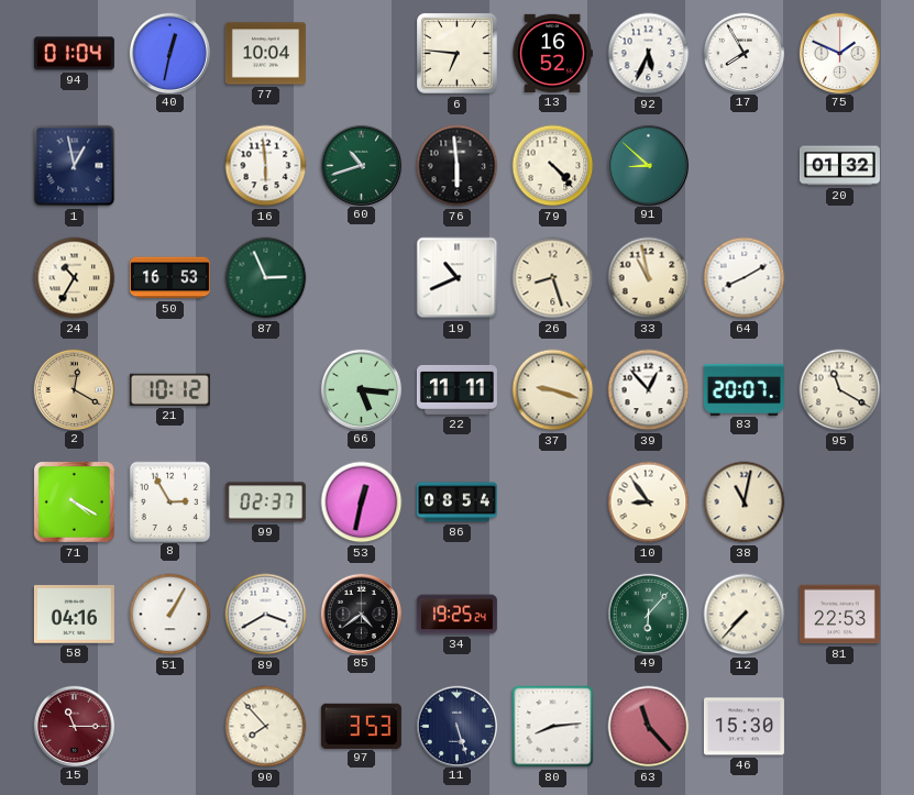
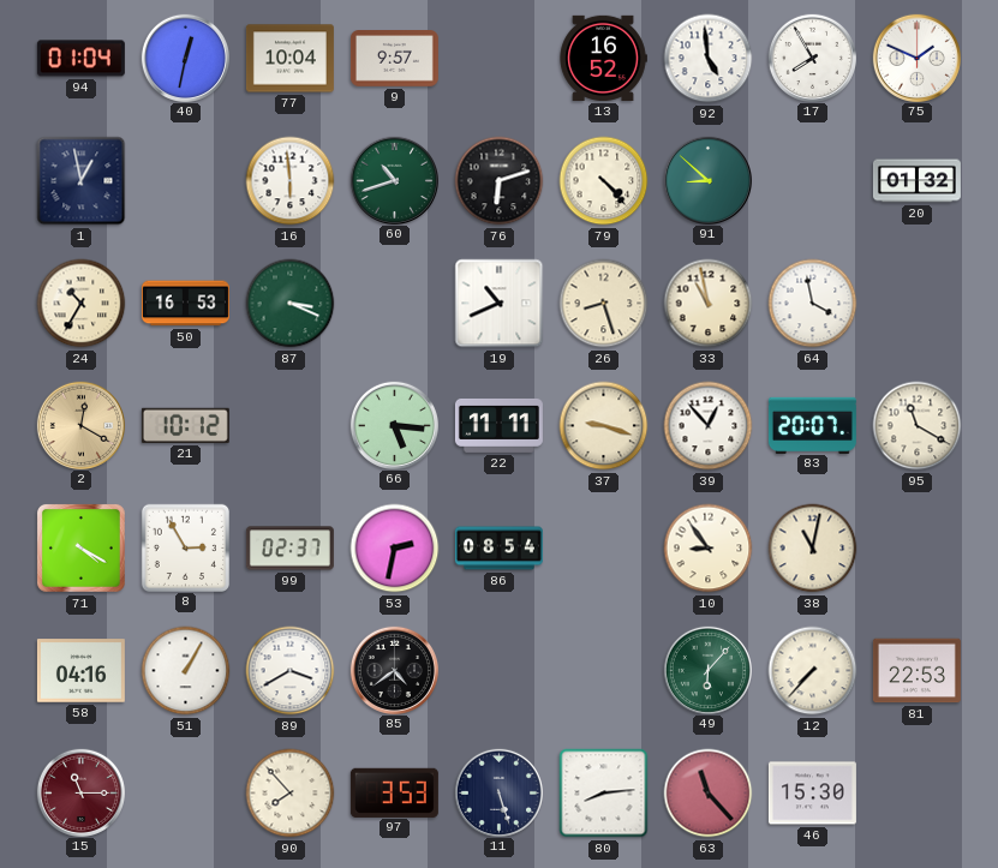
9: none -> 9:57 (394, 59)
6: 6:46 -> none (458, 54)
92: 5:34 -> 4:59 (709, 59)
76: 5:59 -> 6:12 (500, 181)
87: 2:56 -> 3:19 (291, 304)
64: 8:10 -> 3:58 (813, 304)
53: 12:32 -> 2:32 (395, 549)
34: 19:25 -> none (456, 615)
